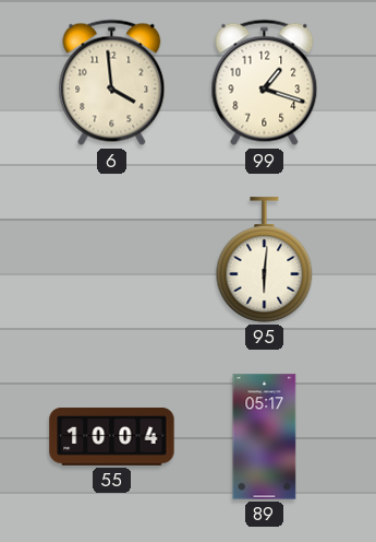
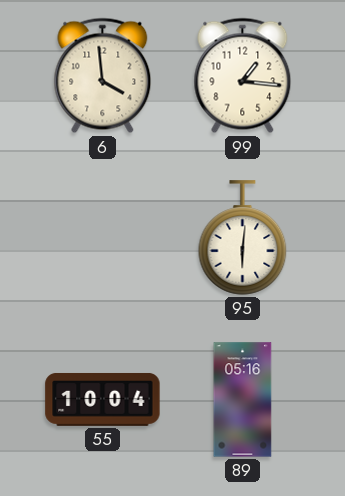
99: 1:18 -> 1:16 (243, 76)
89: 05:17 -> 05:16 (243, 400)
